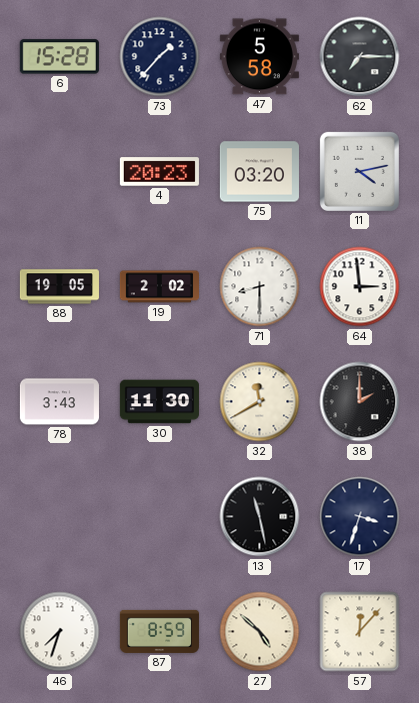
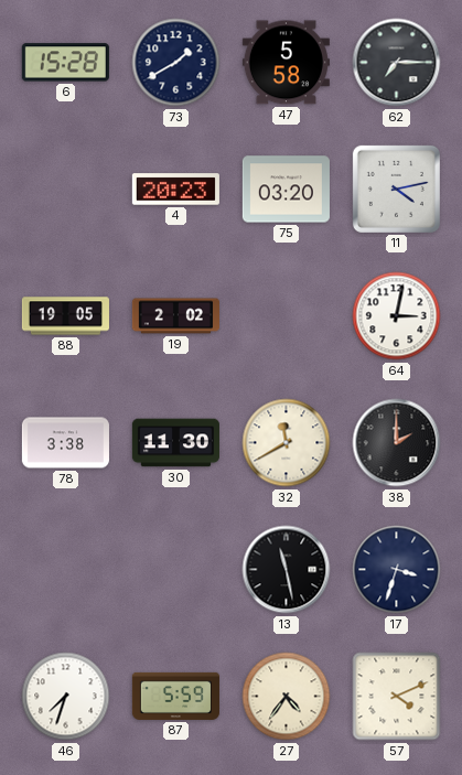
73: 1:37 -> 1:40 (176, 63)
71: 8:30 -> none (260, 287)
64: 2:59 -> 3:02 (397, 316)
78: 3:43 -> 3:38 (65, 443)
87: 8:59 -> 5:59 (175, 696)
27: 4:52 -> 4:36 (287, 697)
57: 12:07 -> 4:11 (397, 697)
